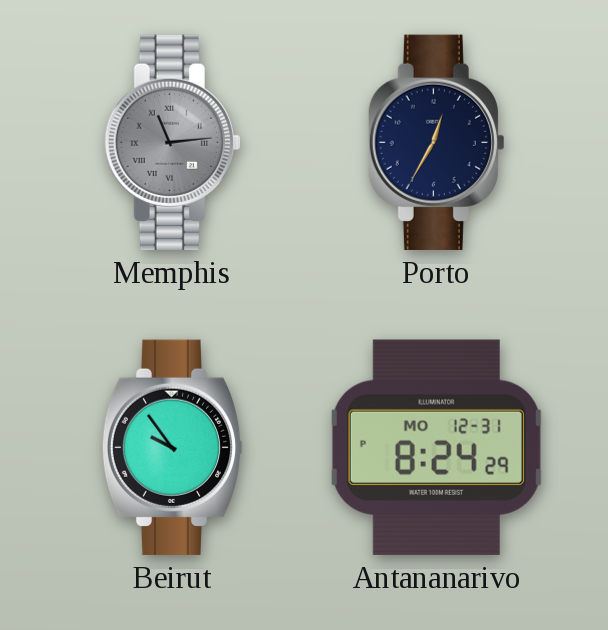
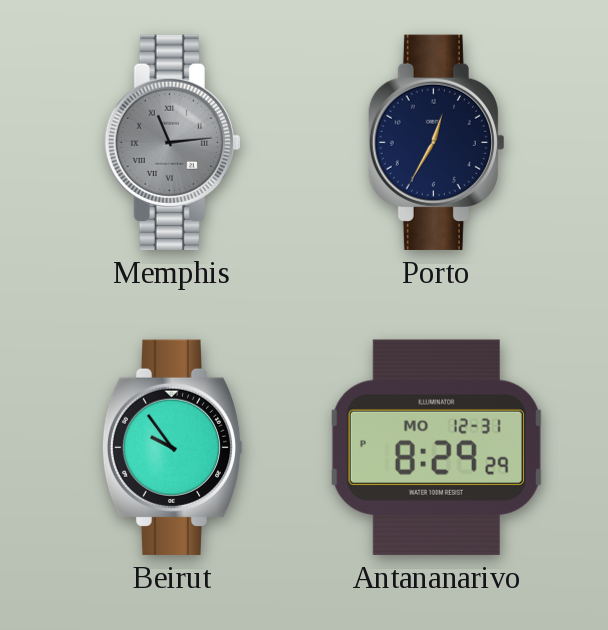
Antananarivo: 8:24 -> 8:29 (436, 447)
